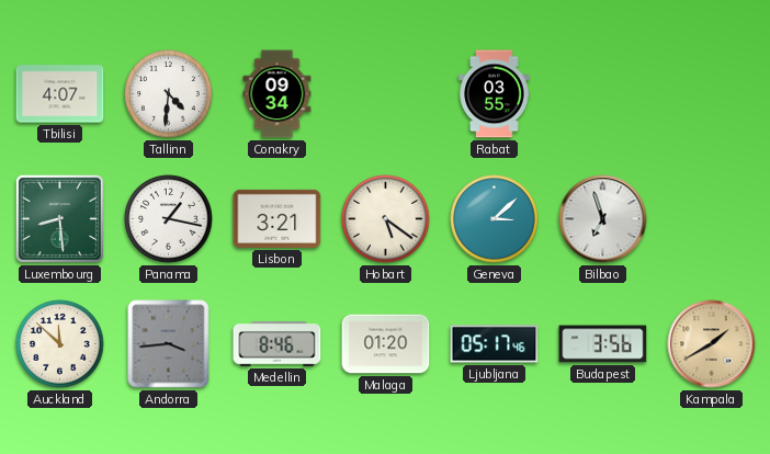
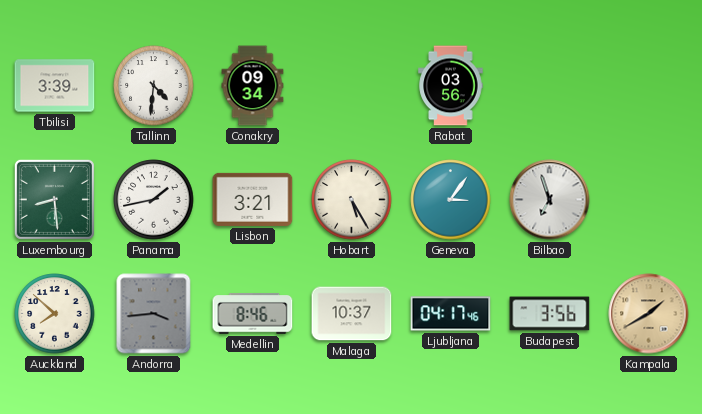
Tbilisi: 4:07 -> 3:39 (55, 86)
Rabat: 03:55 -> 03:56 (451, 86)
Panama: 1:17 -> 1:43 (154, 200)
Hobart: 5:21 -> 5:25 (352, 200)
Geneva: 3:08 -> 3:06 (451, 200)
Auckland: 11:52 -> 7:52 (55, 314)
Malaga: 01:20 -> 10:37 (352, 314)
Ljubljana: 05:17 -> 04:17 (451, 314)
